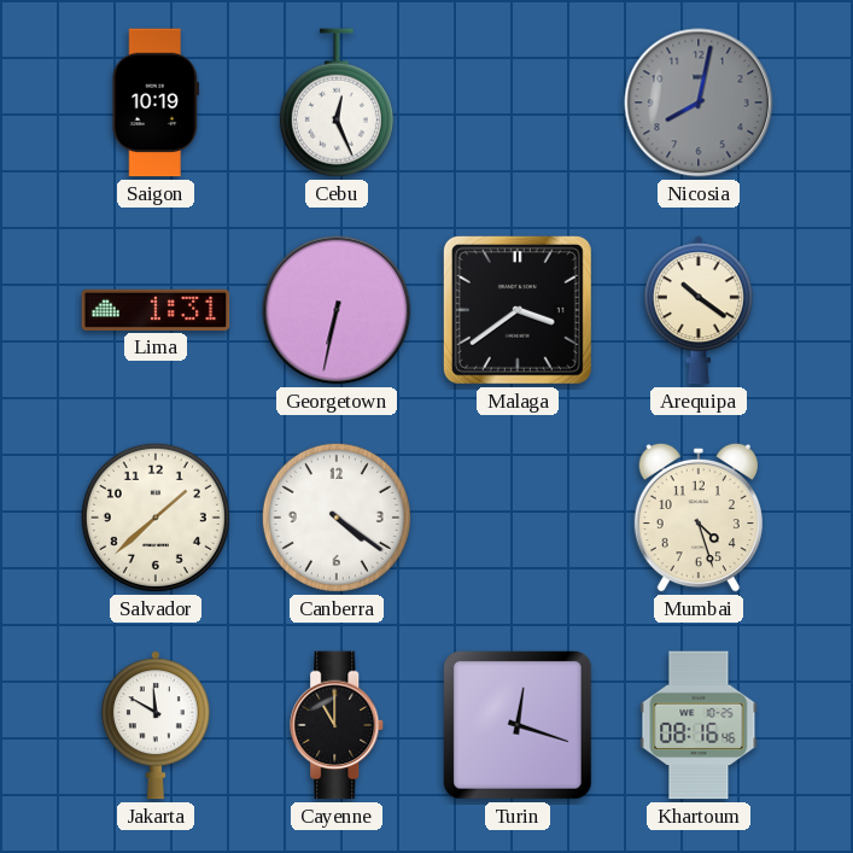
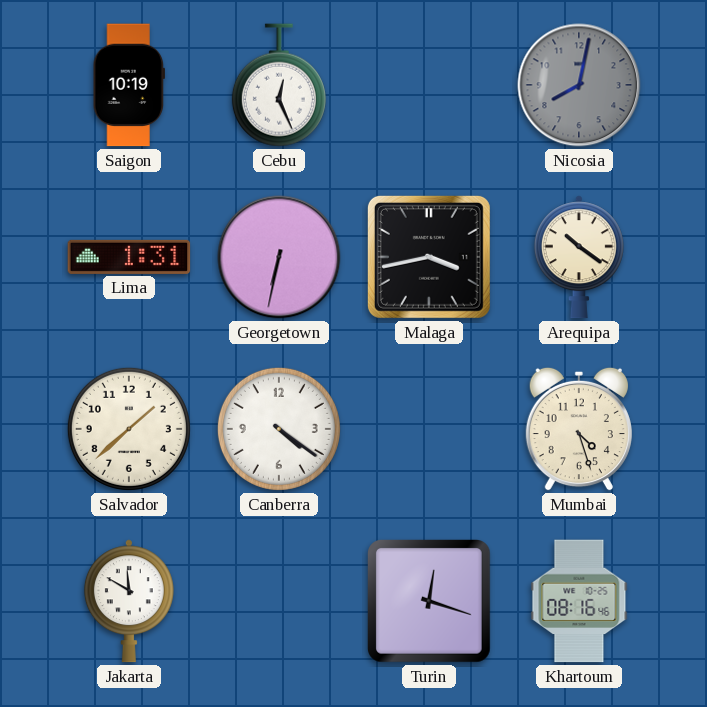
Malaga: 3:39 -> 3:43 (429, 257)
Cayenne: 11:00 -> none (338, 725)
